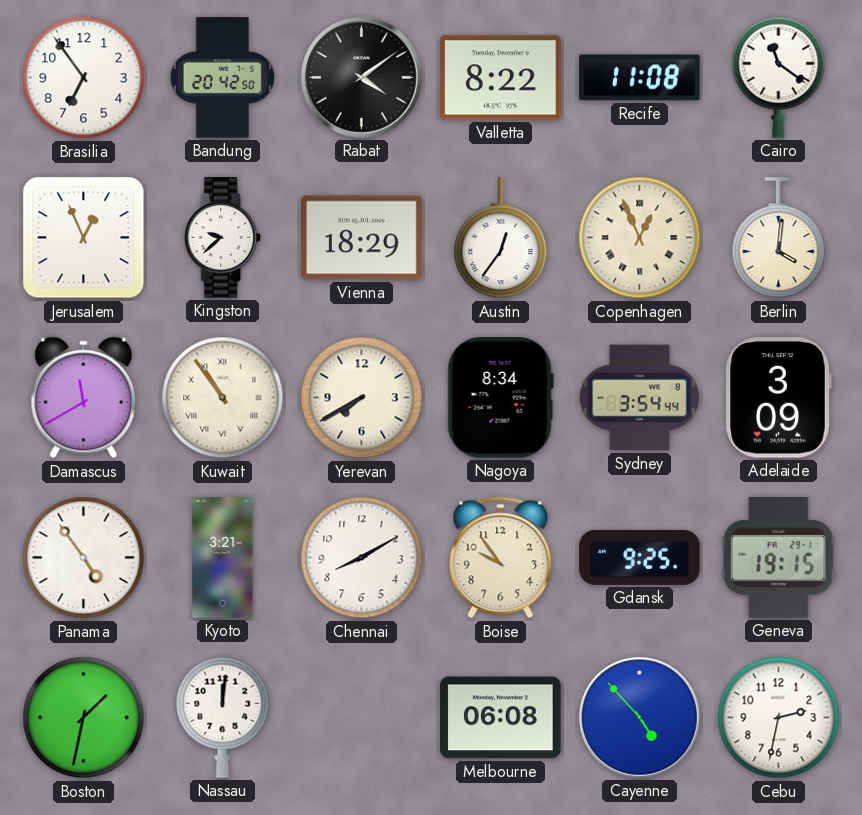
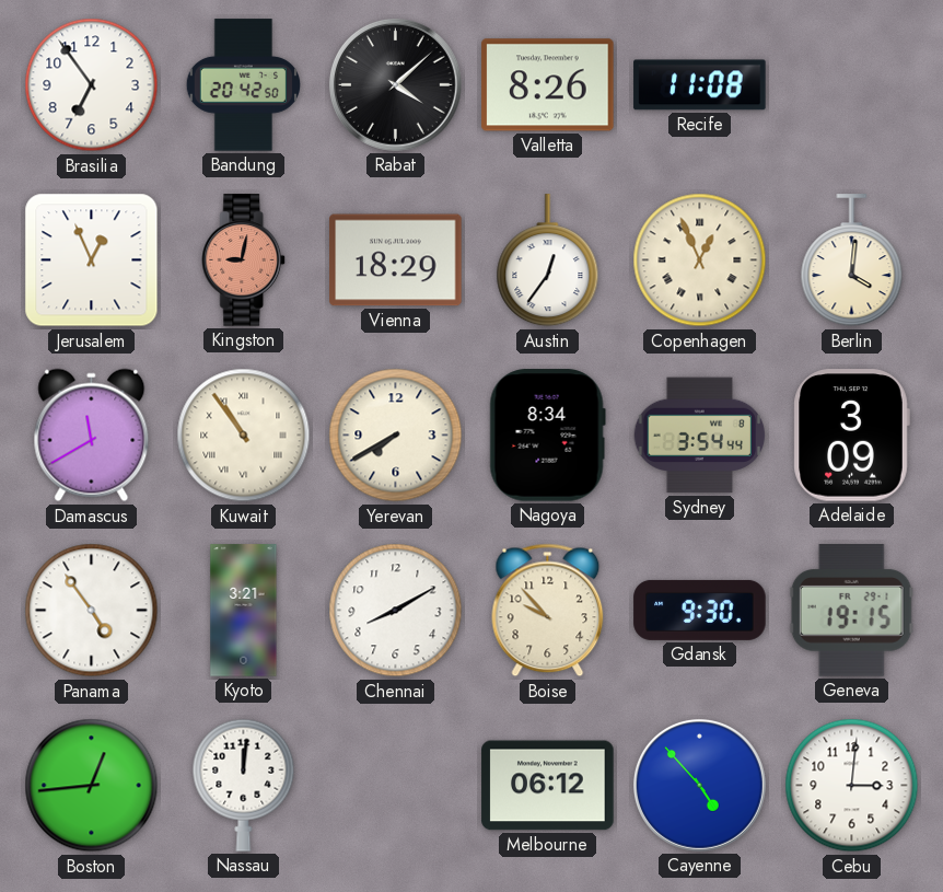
Rabat: 4:09 -> 4:08 (395, 84)
Valletta: 8:22 -> 8:26 (548, 85)
Cairo: 11:21 -> none (779, 77)
Kingston: 9:38 -> 9:02 (244, 260)
Kingston dial: white -> salmon (244, 260)
Boise: 9:54 -> 9:53 (548, 611)
Gdansk: 9:25 -> 9:30 (700, 610)
Boston: 1:32 -> 12:44 (92, 786)
Melbourne: 06:08 -> 06:12 (548, 786)
Cebu: 2:32 -> 3:01 (852, 786)
